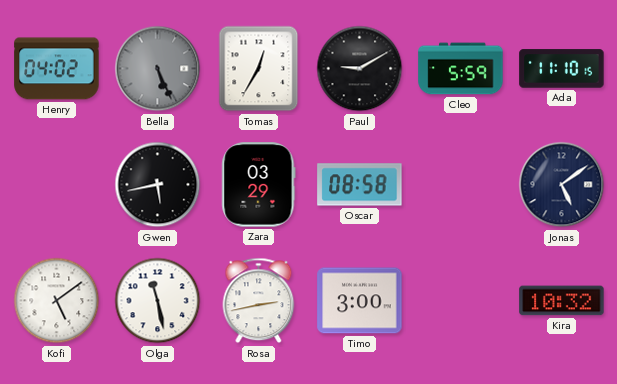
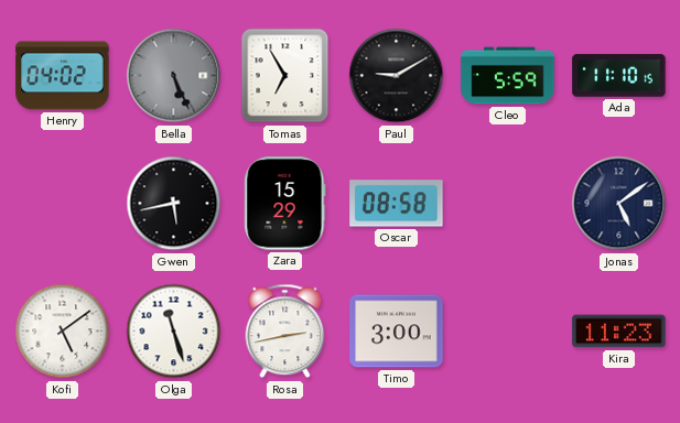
Tomas: 12:35 -> 6:55 (285, 76)
Zara: 03:29 -> 15:29 (285, 204)
Olga: 11:28 -> 11:27 (174, 332)
Kira: 10:32 -> 11:23 (619, 332)
